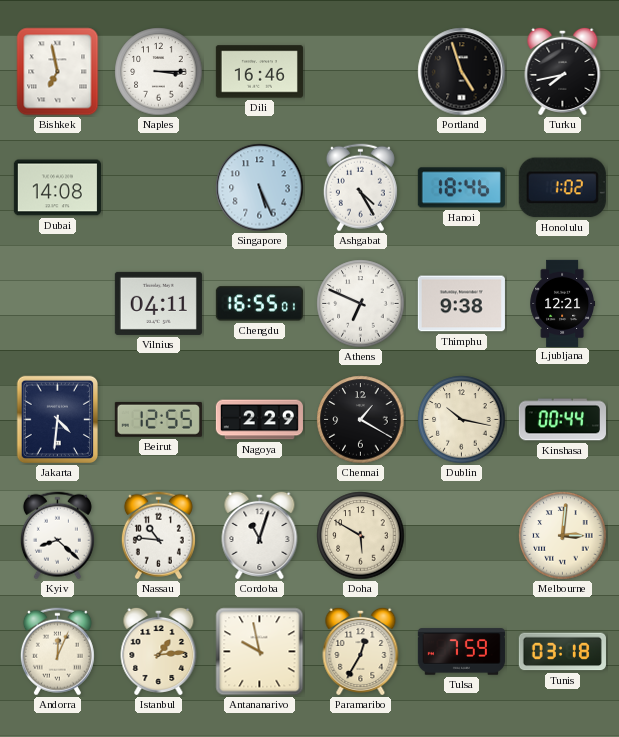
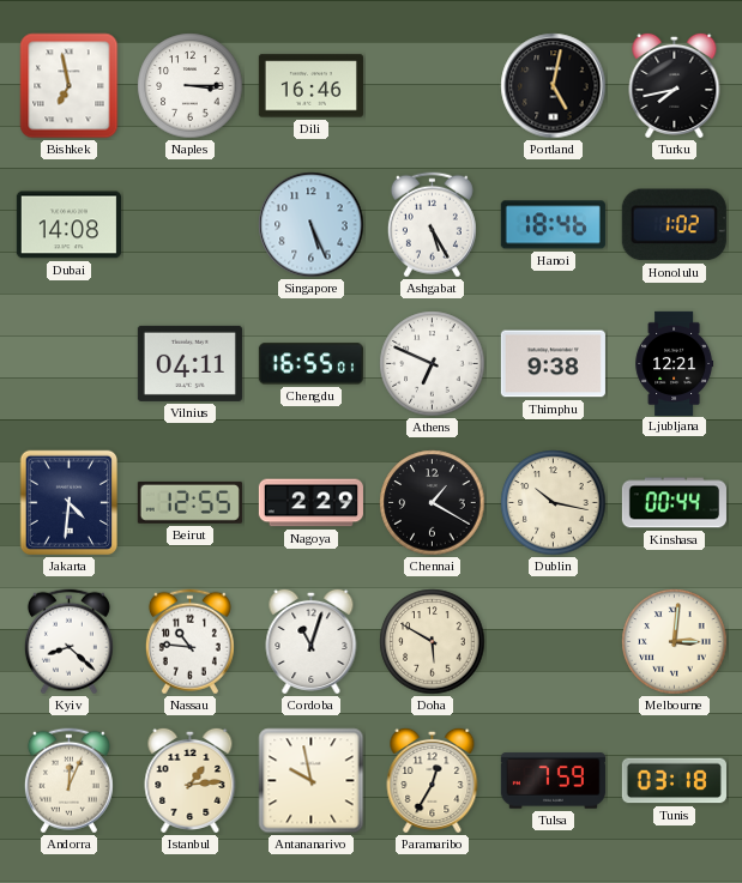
Portland: 4:57 -> 5:02 (554, 86)
Ashgabat: 4:25 -> 5:25 (432, 225)
